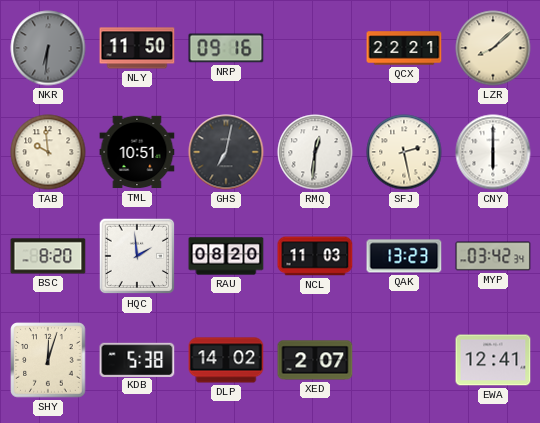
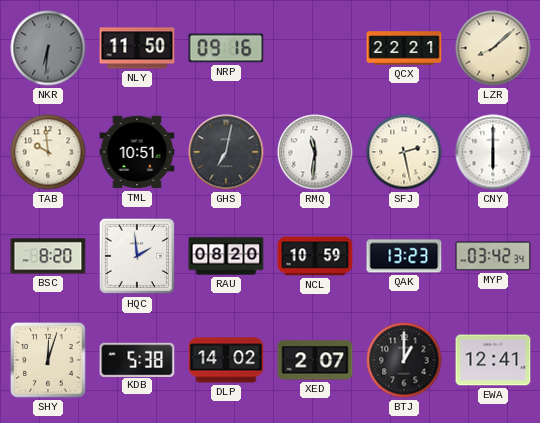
RMQ: 12:31 -> 11:31 (315, 152)
NCL: 11:03 -> 10:59 (315, 256)
BTJ: none -> 1:00 (404, 360)
